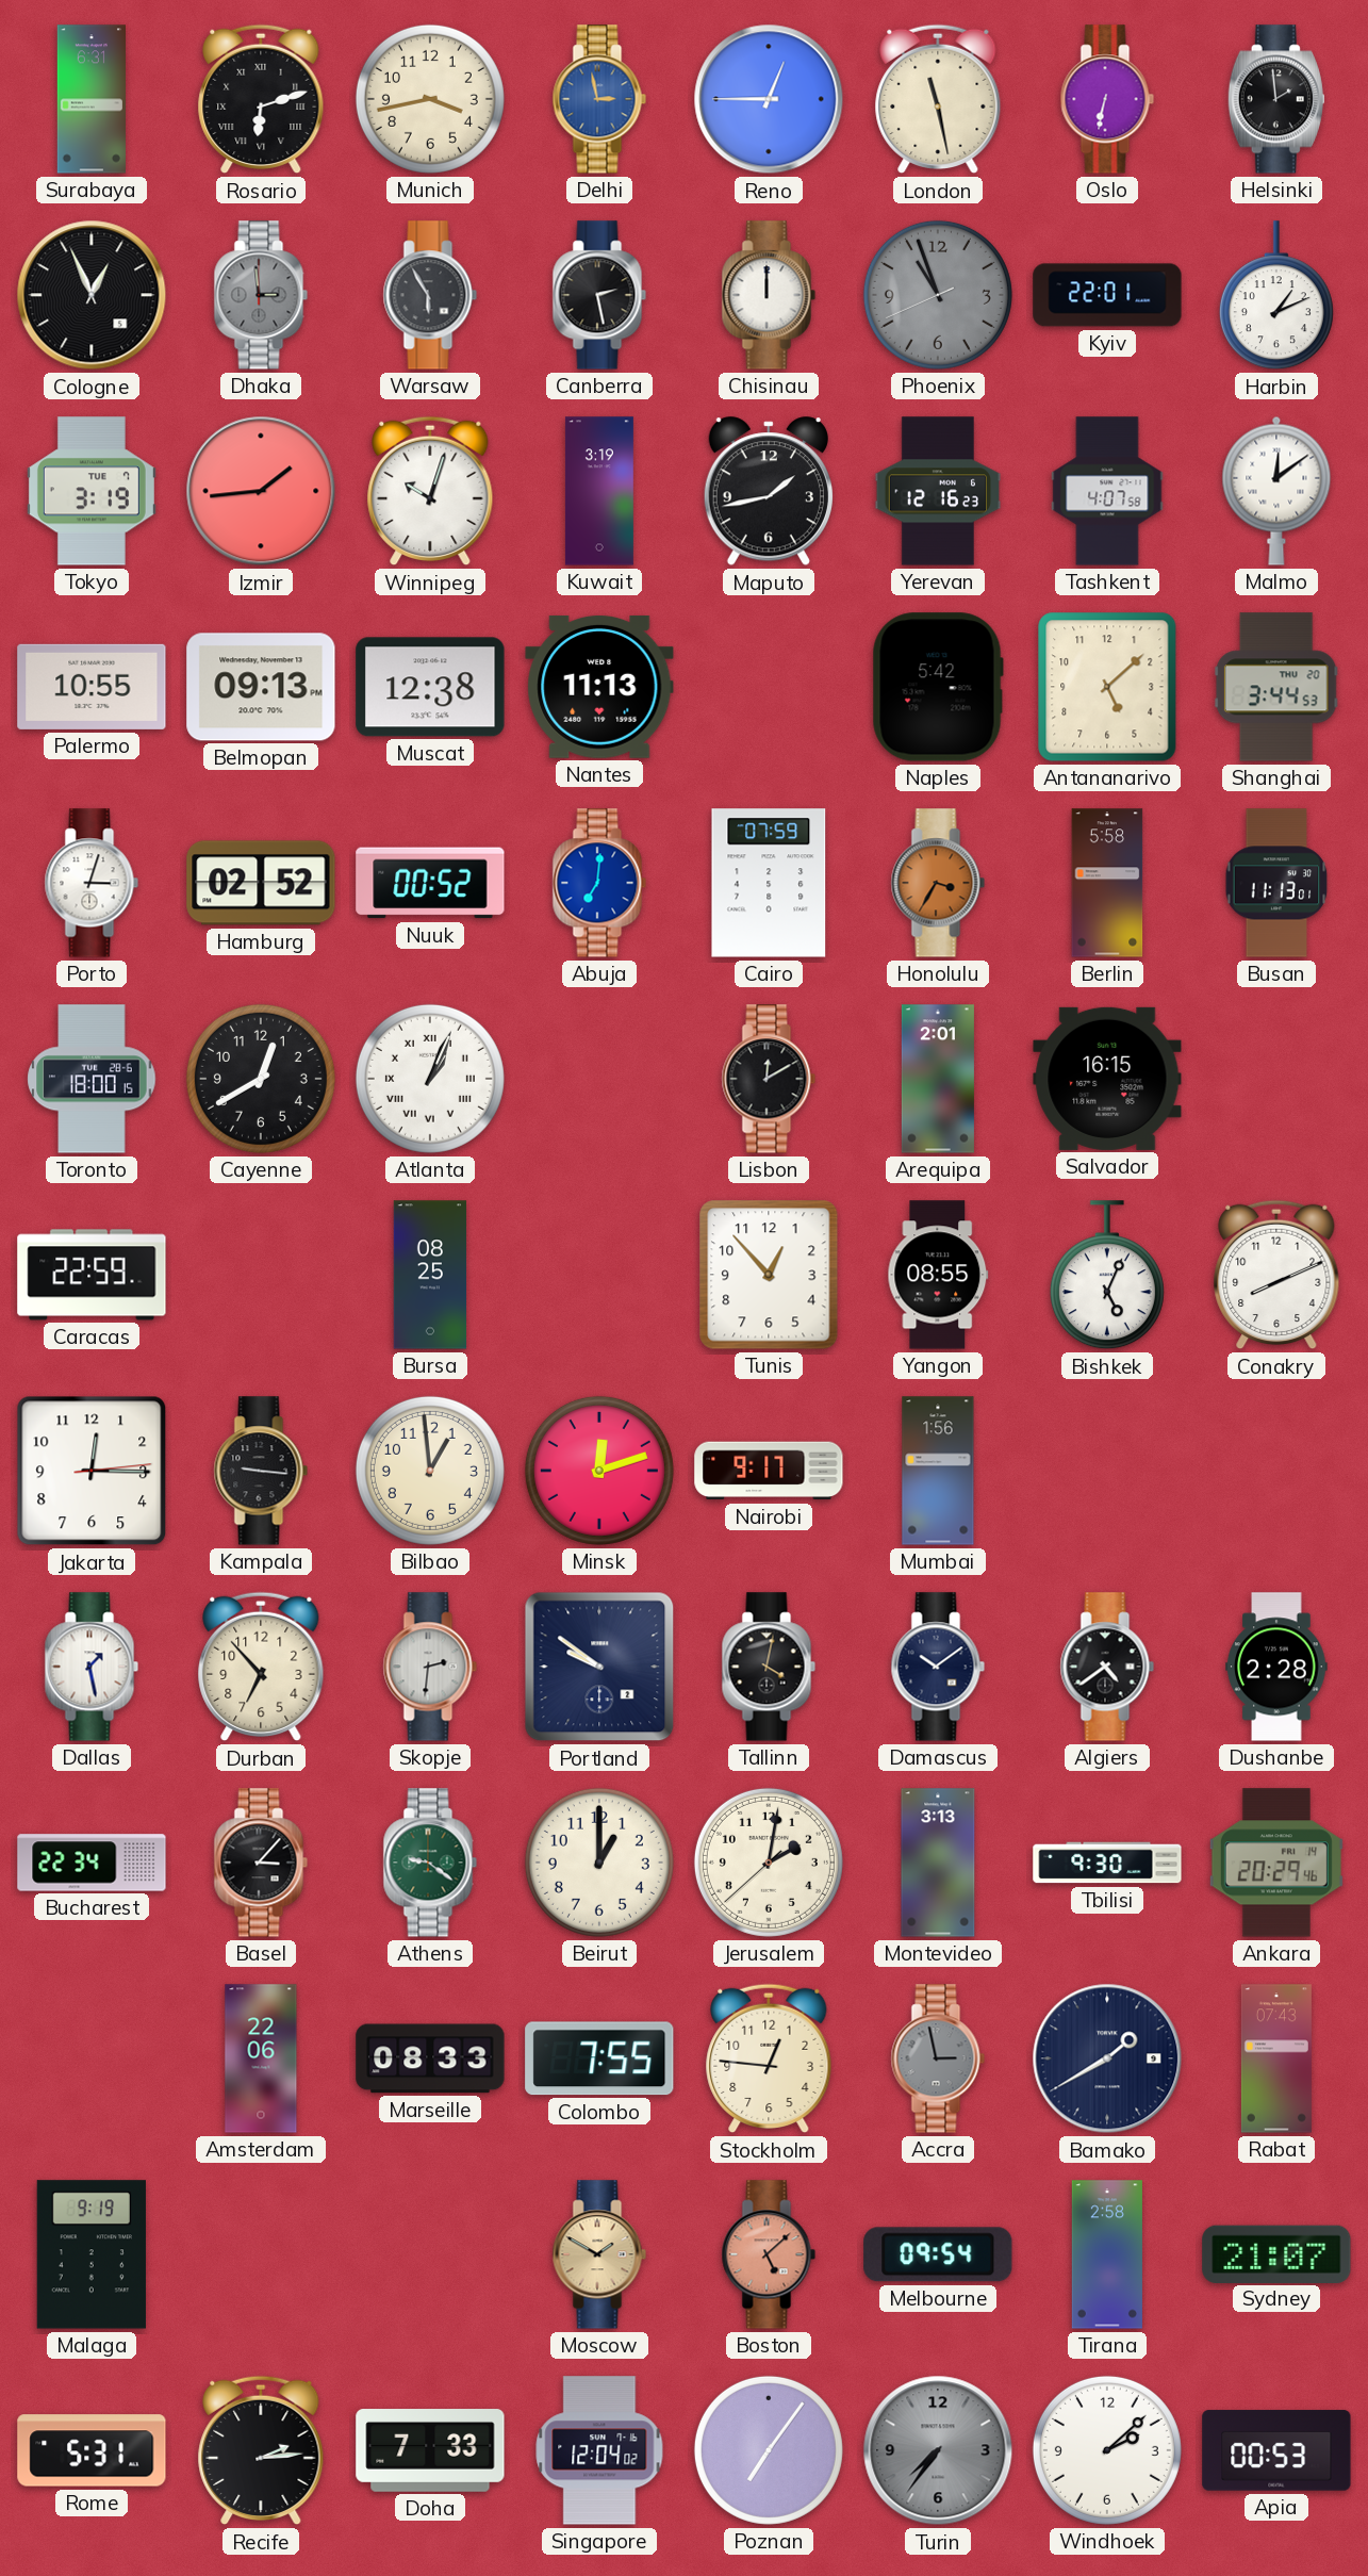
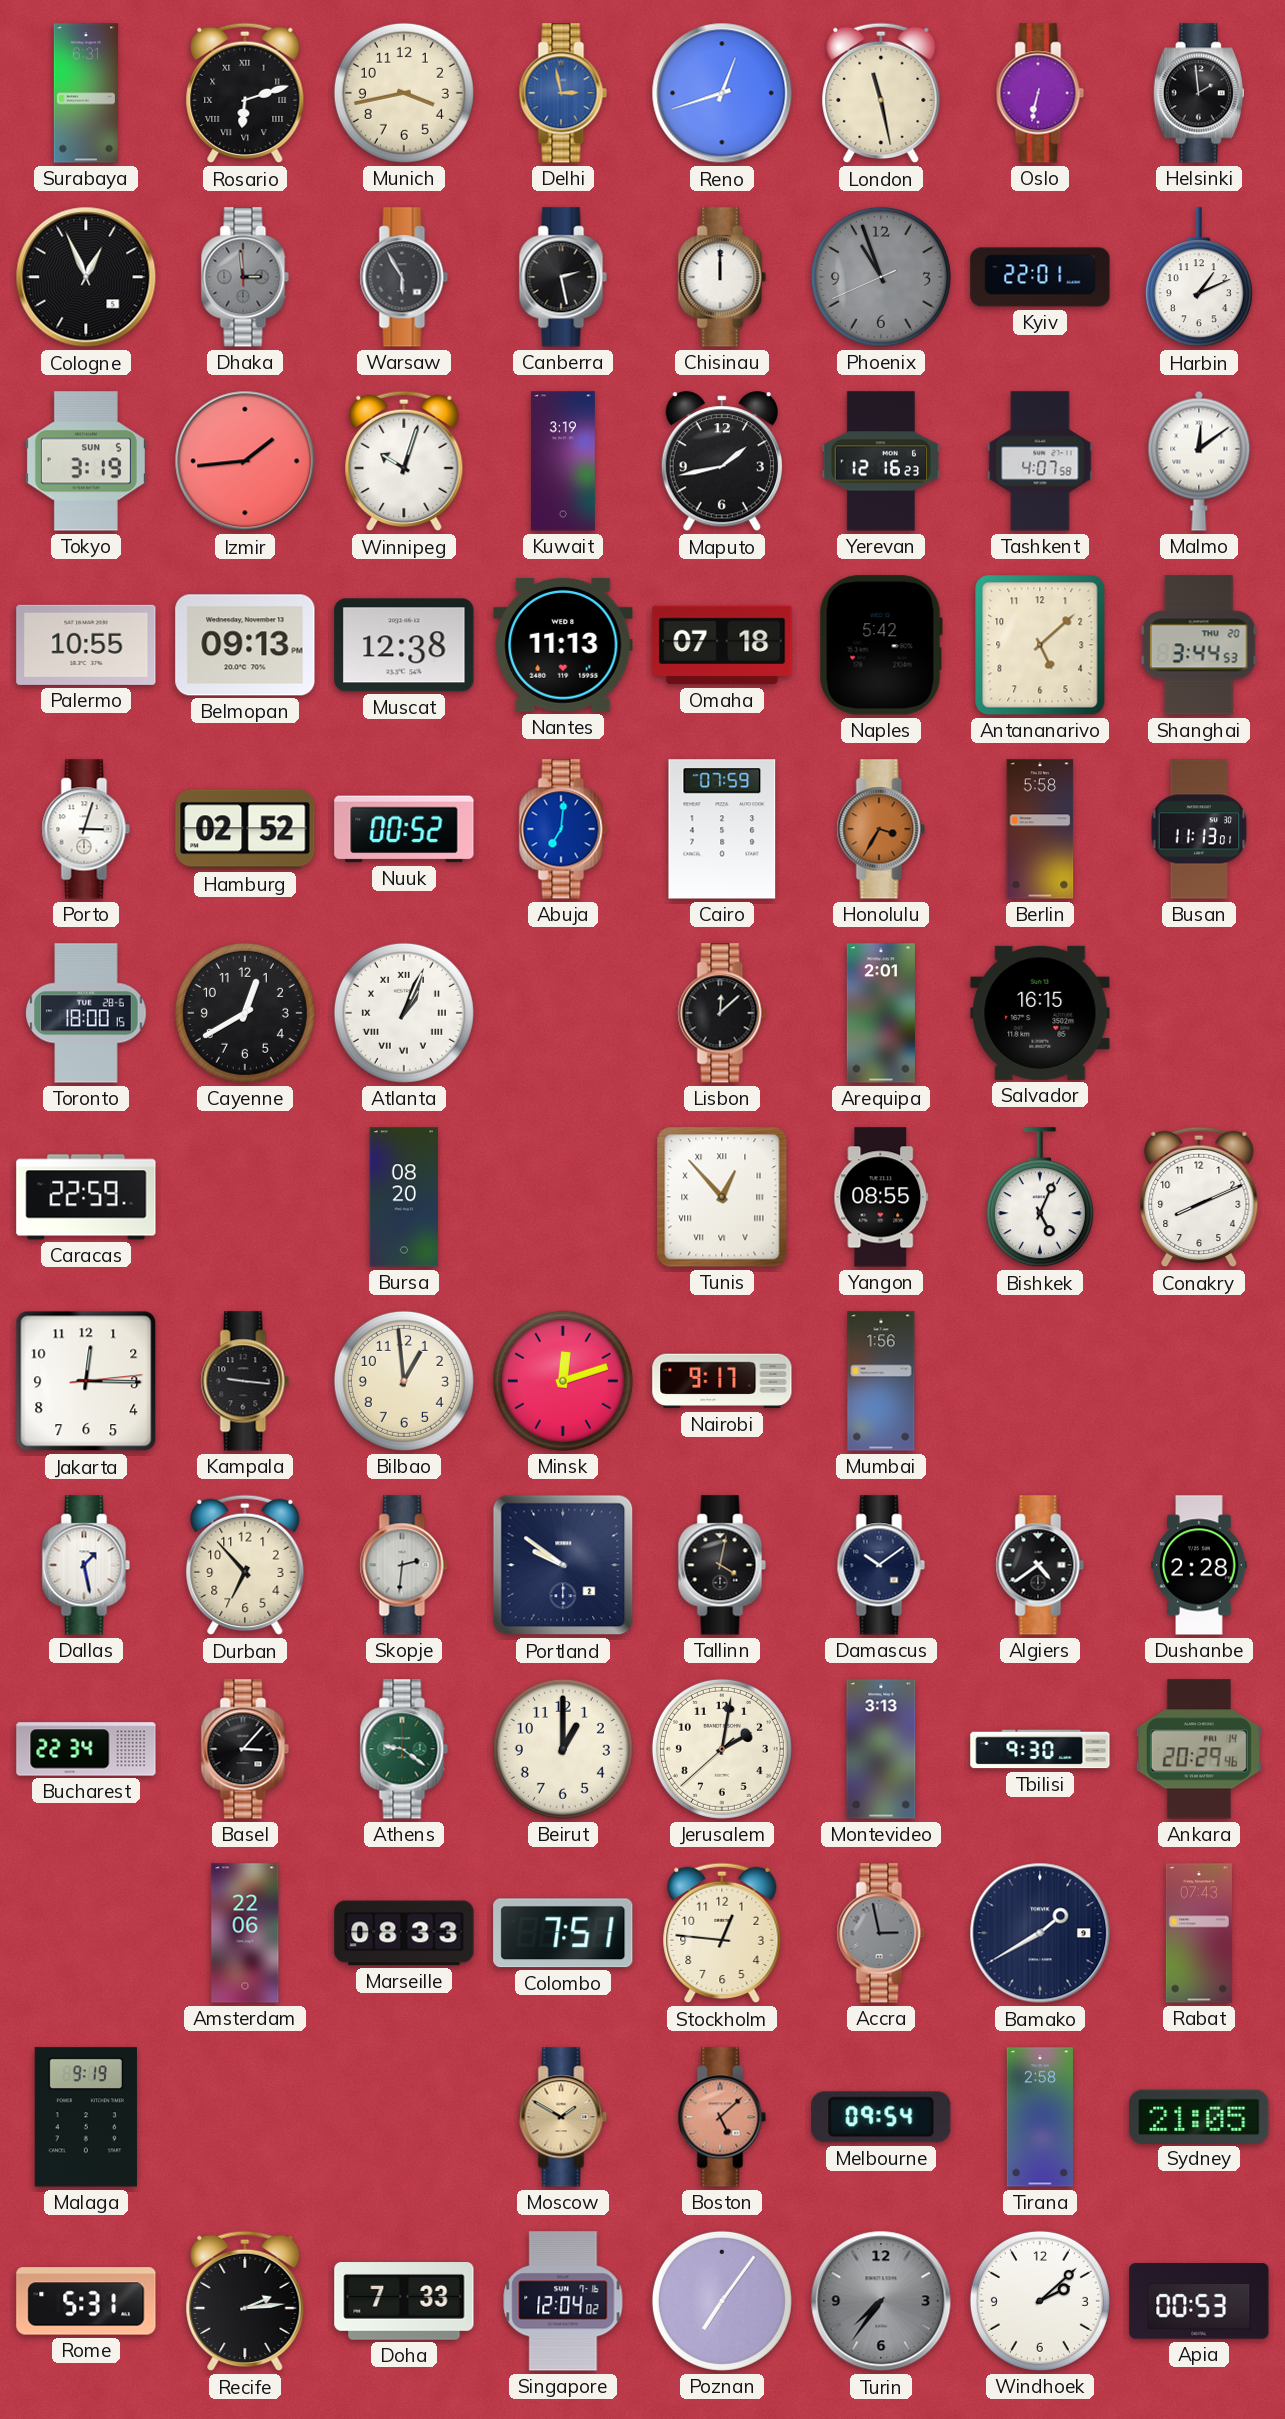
Reno: 12:45 -> 12:42 (722, 93)
Tokyo date: TUE 7 -> SUN 5 (86, 461)
Omaha: none -> 07:18 (722, 645)
Lisbon: 12:10 -> 12:08 (722, 1013)
Bursa: 08:25 -> 08:20 (404, 1197)
Tunis numerals: Arabic -> Roman (722, 1197)
Colombo: 7:55 -> 7:51 (563, 1933)
Sydney: 21:07 -> 21:05 (1199, 2116)
